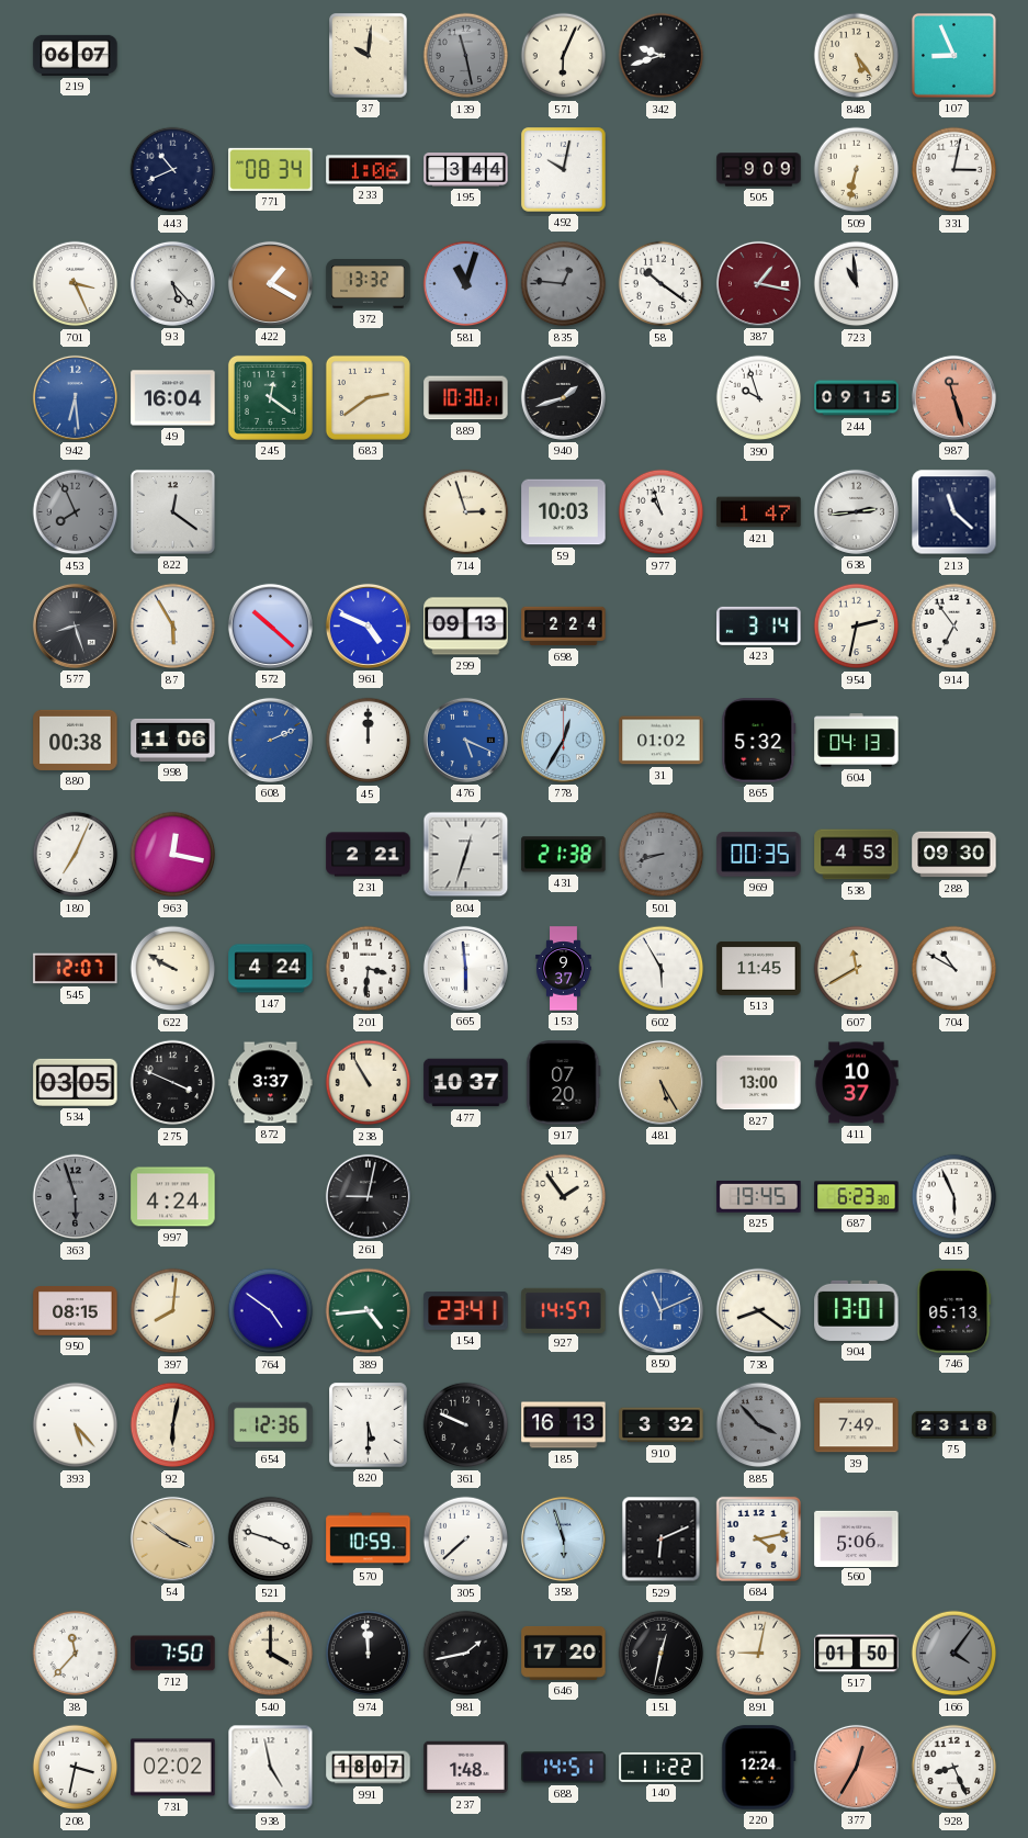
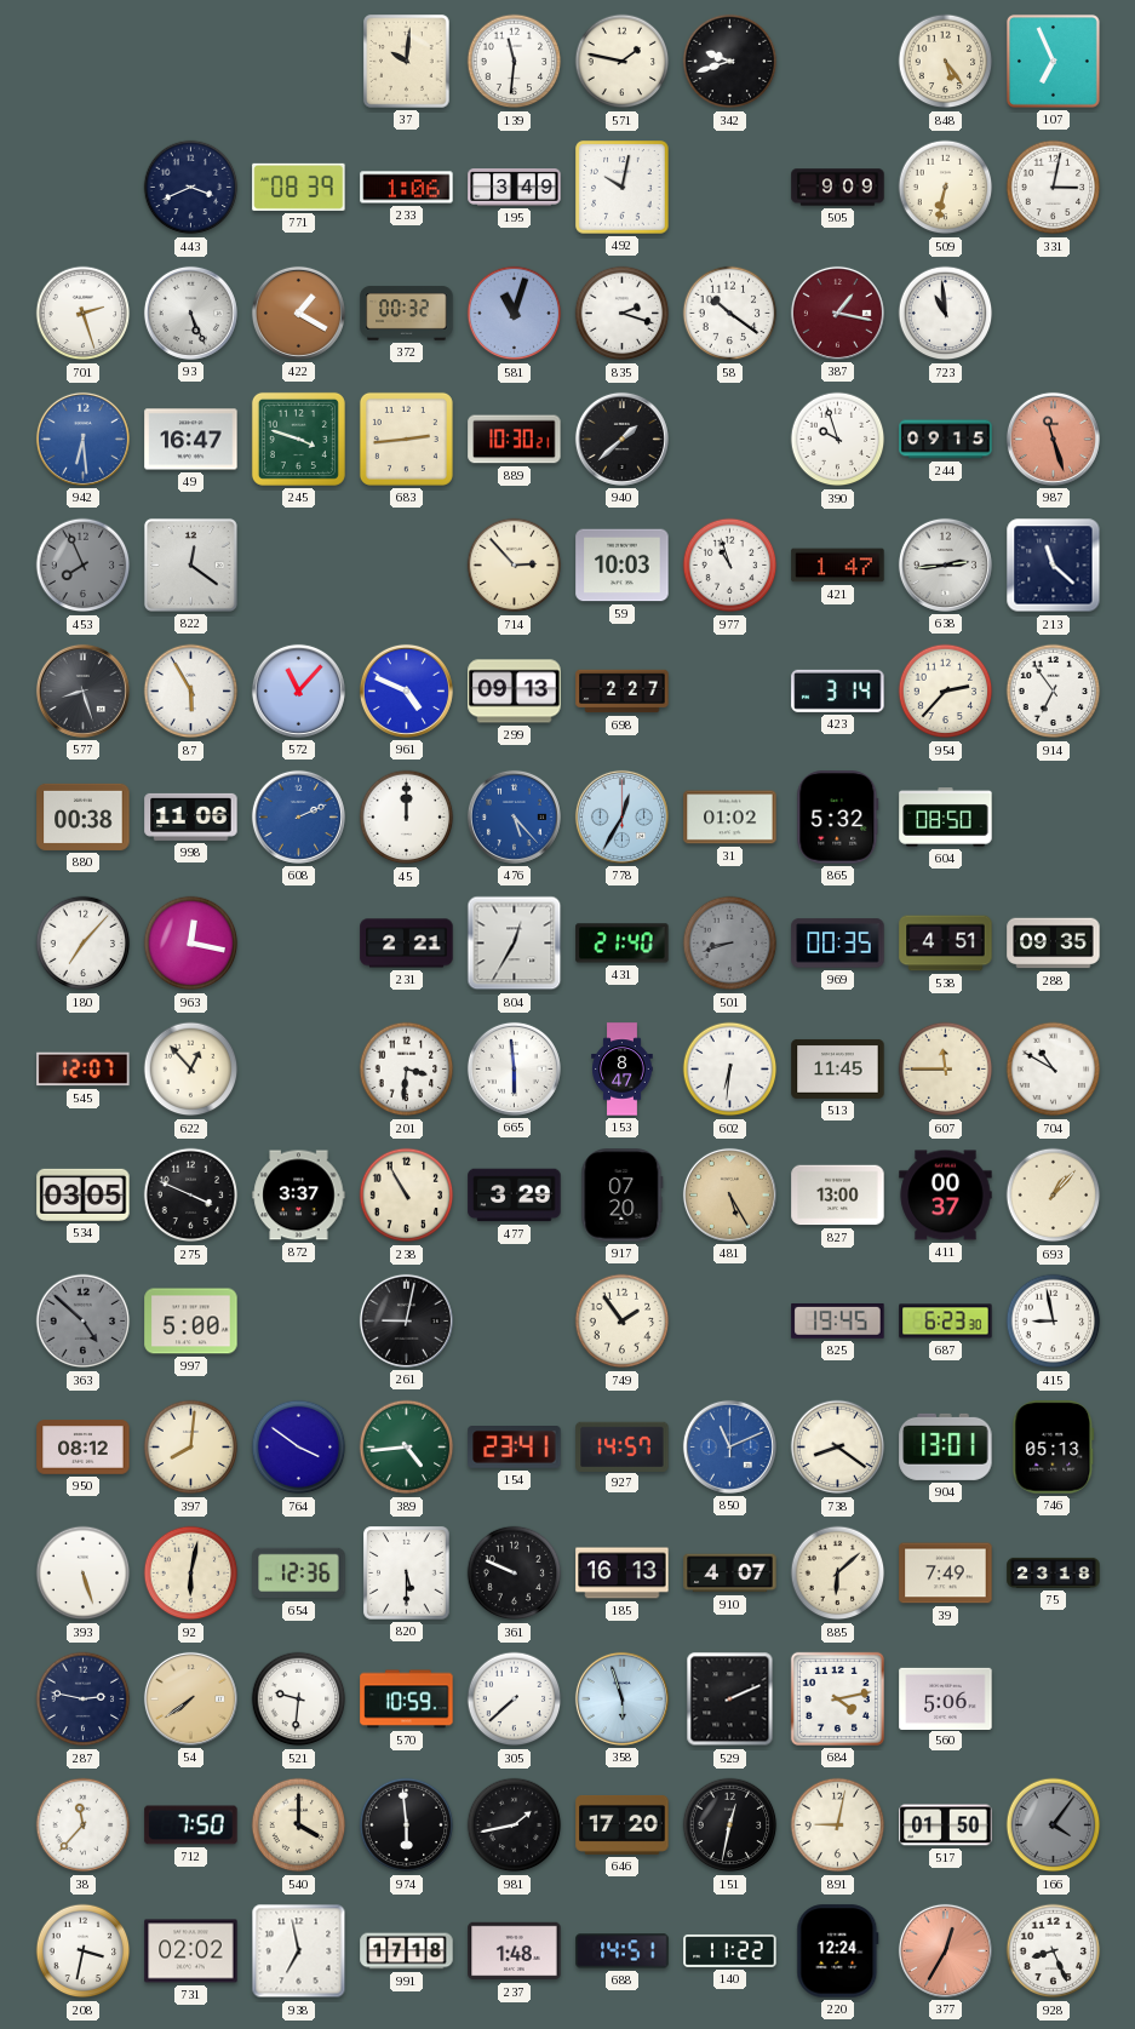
219: 06:07 -> none (76, 55)
139: 11:28 -> 11:31 (515, 62)
139 dial: grey -> white (515, 62)
571: 6:04 -> 1:47 (623, 62)
107: 8:56 -> 6:56 (1053, 61)
443: 10:41 -> 3:41 (191, 188)
771: 08:34 -> 08:39 (299, 187)
195: 3:44 -> 3:49 (515, 188)
701: 3:26 -> 2:27 (84, 314)
93: 5:23 -> 5:26 (190, 313)
372: 13:32 -> 00:32 (407, 314)
835: 12:46 -> 2:18 (623, 314)
835 dial: grey -> white (623, 314)
49: 16:04 -> 16:47 (191, 440)
245: 12:21 -> 3:48 (298, 439)
683: 2:39 -> 2:44 (406, 439)
940: 1:42 -> 1:38 (621, 439)
714: 2:57 -> 2:53 (515, 566)
572: 10:22 -> 11:07 (298, 690)
698: 2:24 -> 2:27 (623, 692)
954: 2:32 -> 2:37 (946, 692)
476: 5:19 -> 5:23 (514, 816)
604: 04:13 -> 08:50 (946, 818)
180: 7:04 -> 7:07 (84, 944)
804: 12:33 -> 12:35 (515, 944)
431: 21:38 -> 21:40 (623, 944)
538: 4:53 -> 4:51 (946, 944)
288: 09:30 -> 09:35 (1054, 944)
622: 9:50 -> 12:53 (191, 1070)
147: 4:24 -> none (271, 969)
153: 9:37 -> 8:47 (623, 1070)
602: 5:55 -> 6:31 (730, 1070)
607: 11:40 -> 11:45 (946, 1070)
477: 10:37 -> 3:29 (515, 1196)
411: 10:37 -> 00:37 (946, 1196)
693: none -> 1:07 (1054, 1196)
363: 5:57 -> 4:52 (84, 1322)
997: 4:24 -> 5:00 (191, 1322)
415: 5:56 -> 8:58 (1054, 1322)
950: 08:15 -> 08:12 (84, 1448)
764: 4:51 -> 3:51 (299, 1448)
393: 5:23 -> 5:27 (84, 1574)
910: 3:32 -> 4:07 (730, 1574)
885: 3:53 -> 6:08 (838, 1574)
885 dial: grey -> cream (838, 1574)
287: none -> 2:47 (84, 1700)
54: 3:51 -> 7:39 (190, 1698)
521: 3:48 -> 9:31 (299, 1700)
529: 6:11 -> 2:11 (730, 1700)
974: 11:59 -> 5:59 (407, 1825)
938: 4:58 -> 6:58 (299, 1951)
991: 18:07 -> 17:18 (407, 1951)
